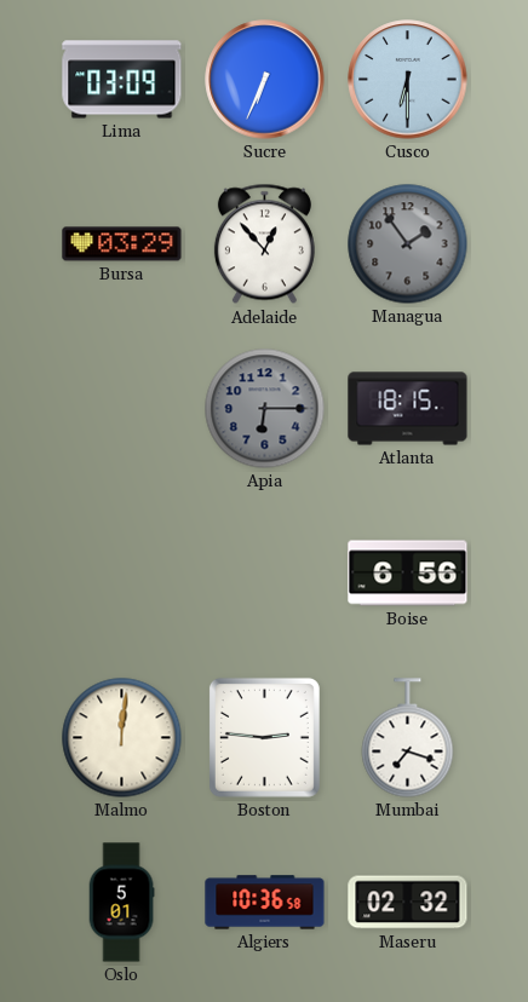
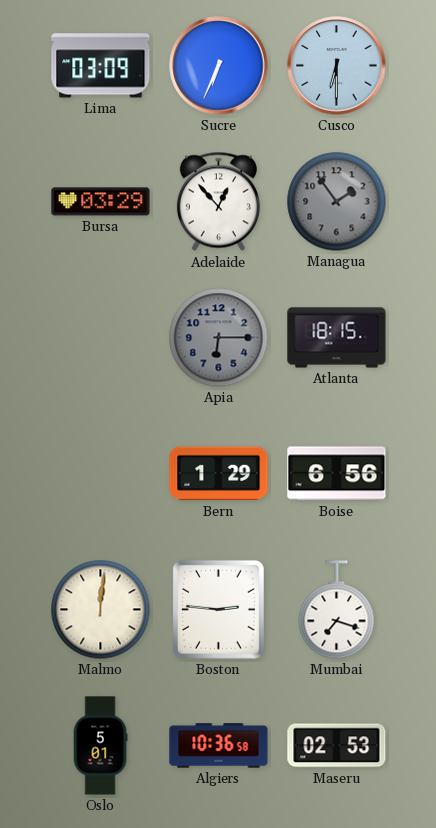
Bern: none -> 1:29 (219, 474)
Maseru: 02:32 -> 02:53 (337, 746)
